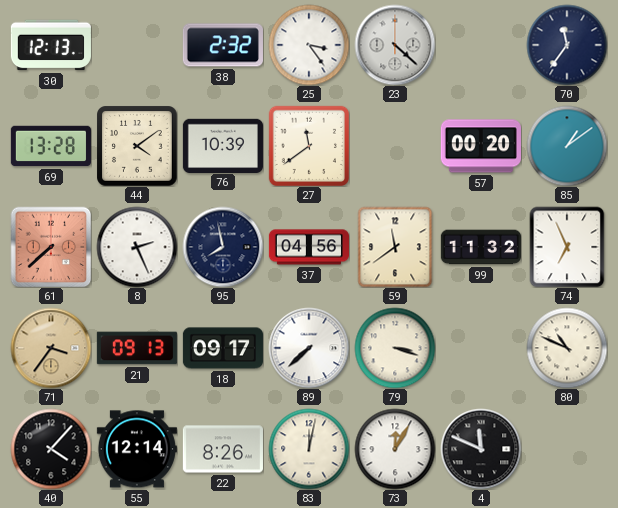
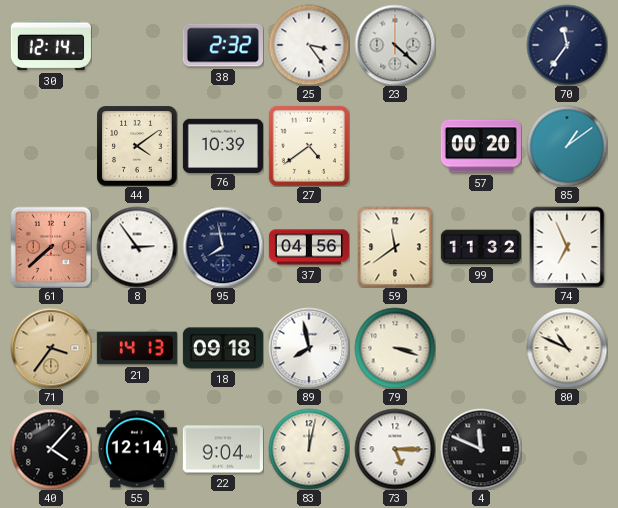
30: 12:13 -> 12:14 (51, 45)
69: 13:28 -> none (51, 146)
27: 11:39 -> 4:39 (308, 145)
8: 2:26 -> 2:54 (137, 247)
21: 09:13 -> 14:13 (137, 348)
18: 09:17 -> 09:18 (223, 348)
89: 7:38 -> 7:58 (309, 348)
22: 8:26 -> 9:04 (223, 449)
73: 12:05 -> 5:15 (395, 449)
